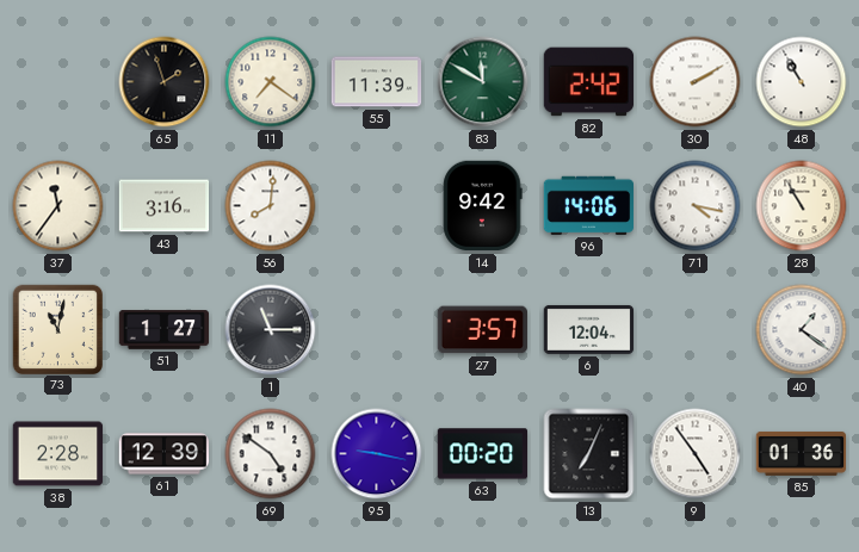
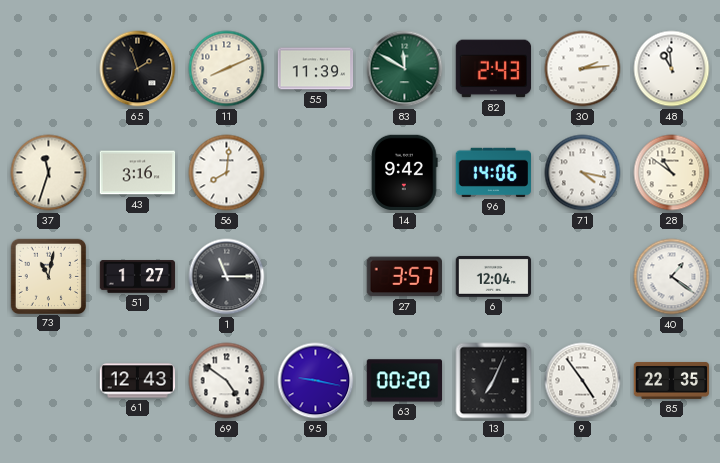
11: 7:21 -> 8:11 (227, 69)
82: 2:42 -> 2:43 (494, 69)
30: 2:10 -> 2:14 (583, 69)
48: 10:55 -> 10:59 (672, 69)
37: 11:36 -> 11:33 (49, 173)
28: 10:55 -> 10:51 (672, 173)
38: 2:28 -> none (58, 454)
61: 12:39 -> 12:43 (138, 381)
85: 01:36 -> 22:35 (672, 380)
